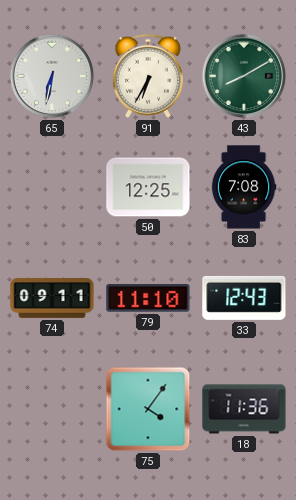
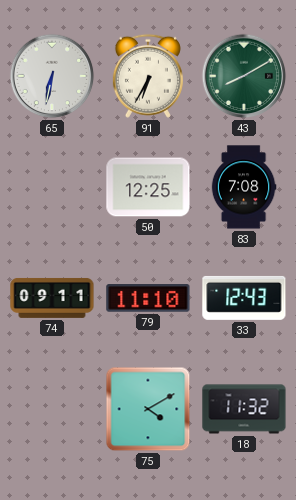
75: 4:06 -> 4:10 (148, 409)
18: 11:36 -> 11:32 (244, 409)
